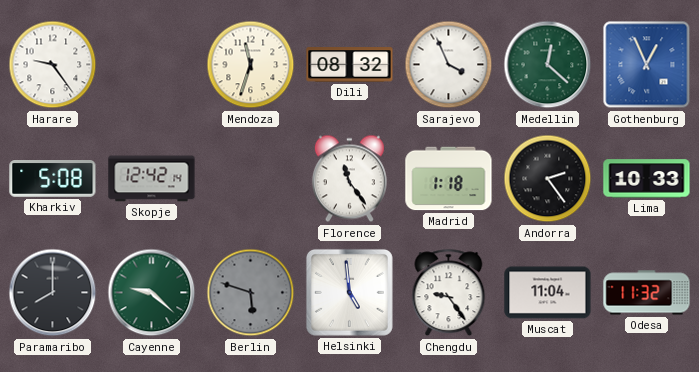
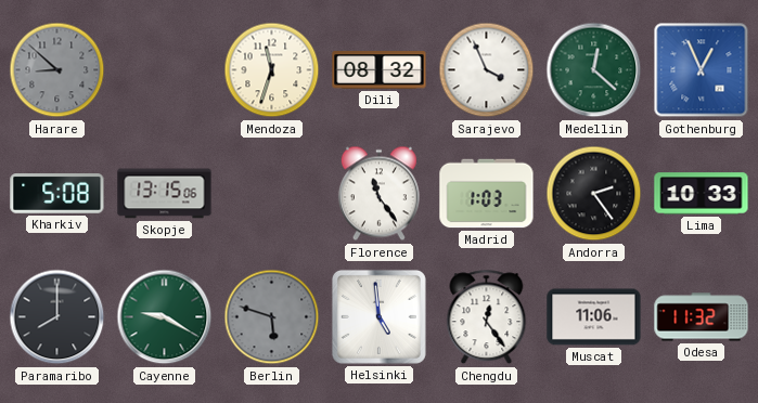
Harare: 9:24 -> 8:52 (57, 70)
Harare dial: white -> grey (57, 70)
Skopje: 12:42 -> 13:15 (165, 194)
Madrid: 1:18 -> 1:03 (487, 194)
Cayenne: 9:22 -> 9:20 (165, 317)
Chengdu: 9:24 -> 12:24 (487, 317)
Muscat: 11:04 -> 11:06 (594, 317)
